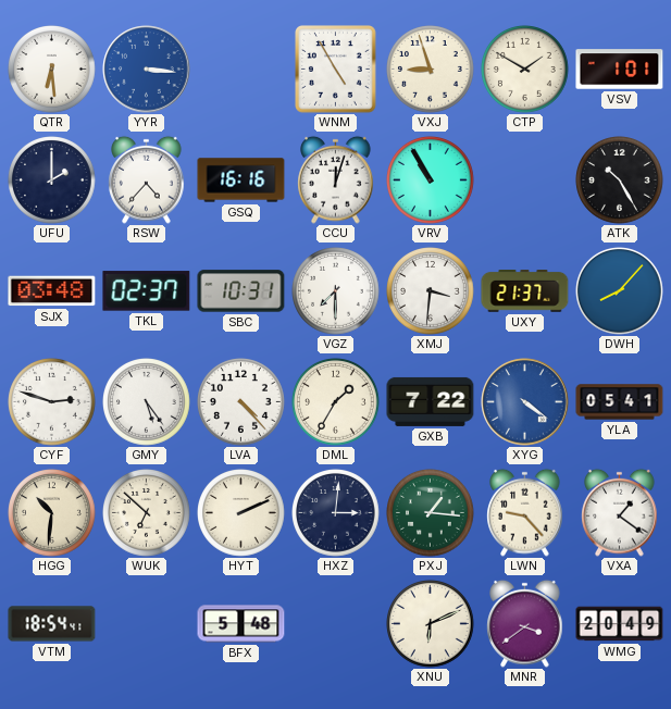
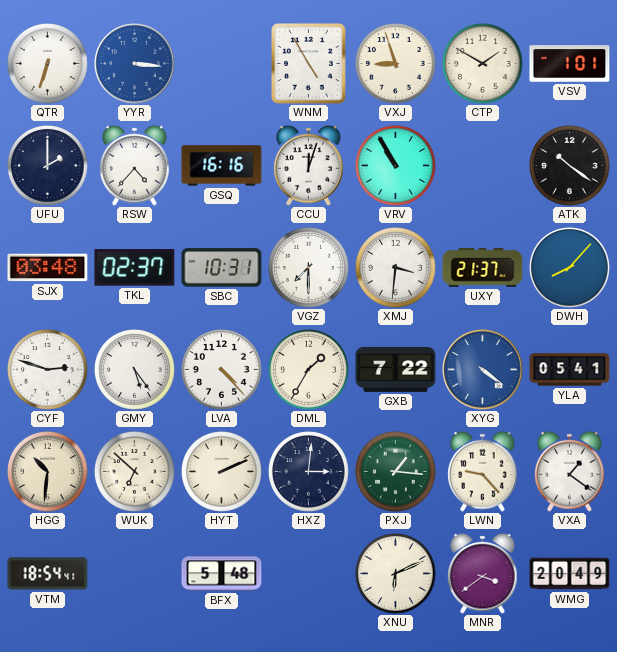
QTR: 6:29 -> 6:33 (48, 64)
ATK: 10:25 -> 10:21 (570, 166)
